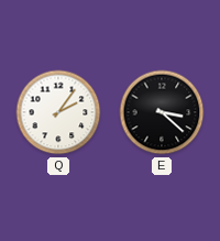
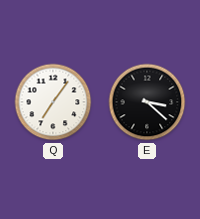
Q: 2:06 -> 7:06 (53, 102)
